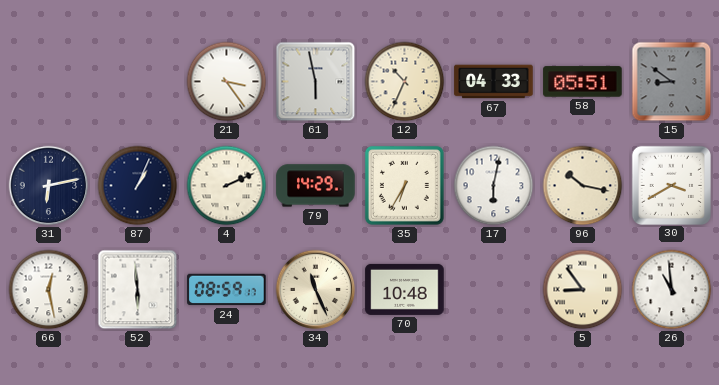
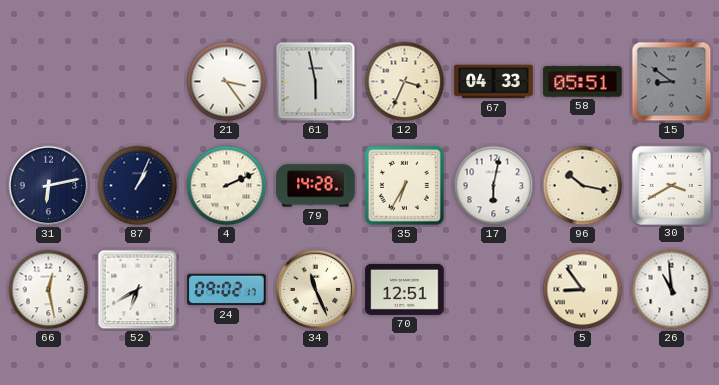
12: 10:34 -> 3:34 (405, 82)
79: 14:29 -> 14:28 (316, 186)
52: 5:59 -> 6:40 (138, 290)
24: 08:59 -> 09:02 (227, 290)
70: 10:48 -> 12:51 (405, 289)
